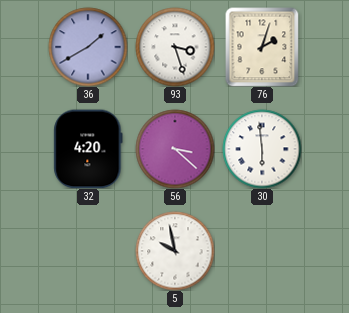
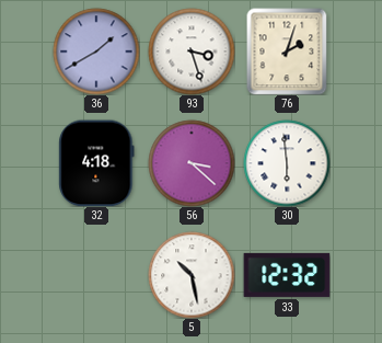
32: 4:20 -> 4:18 (96, 163)
5: 9:58 -> 10:28 (192, 275)
33: none -> 12:32 (287, 275)
